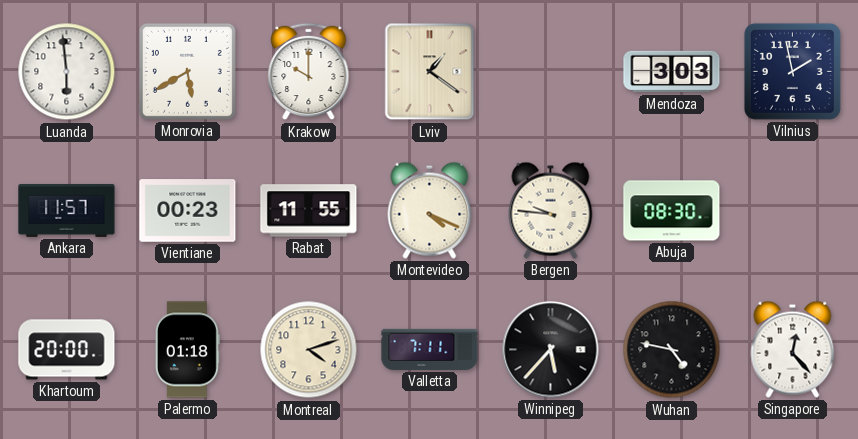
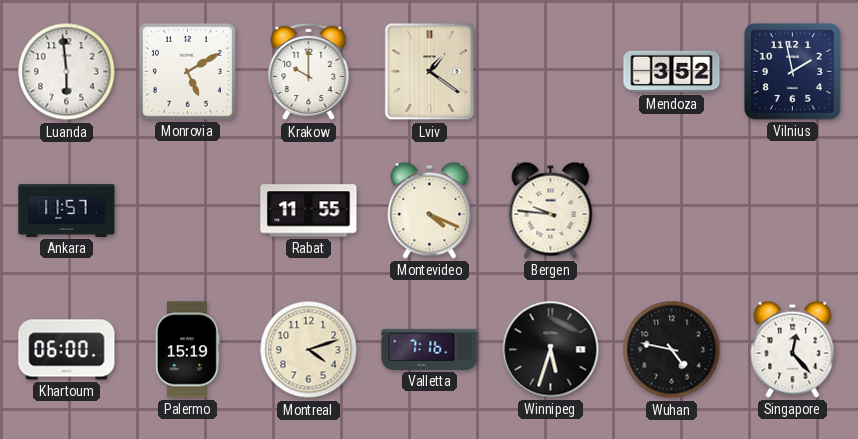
Monrovia: 5:40 -> 5:10 (187, 71)
Mendoza: 3:03 -> 3:52 (672, 72)
Vientiane: 00:23 -> none (188, 211)
Abuja: 08:30 -> none (672, 211)
Khartoum: 20:00 -> 06:00 (67, 350)
Palermo: 01:18 -> 15:19 (187, 350)
Valletta: 7:11 -> 7:16 (430, 349)
Winnipeg: 5:37 -> 5:33 (551, 350)
